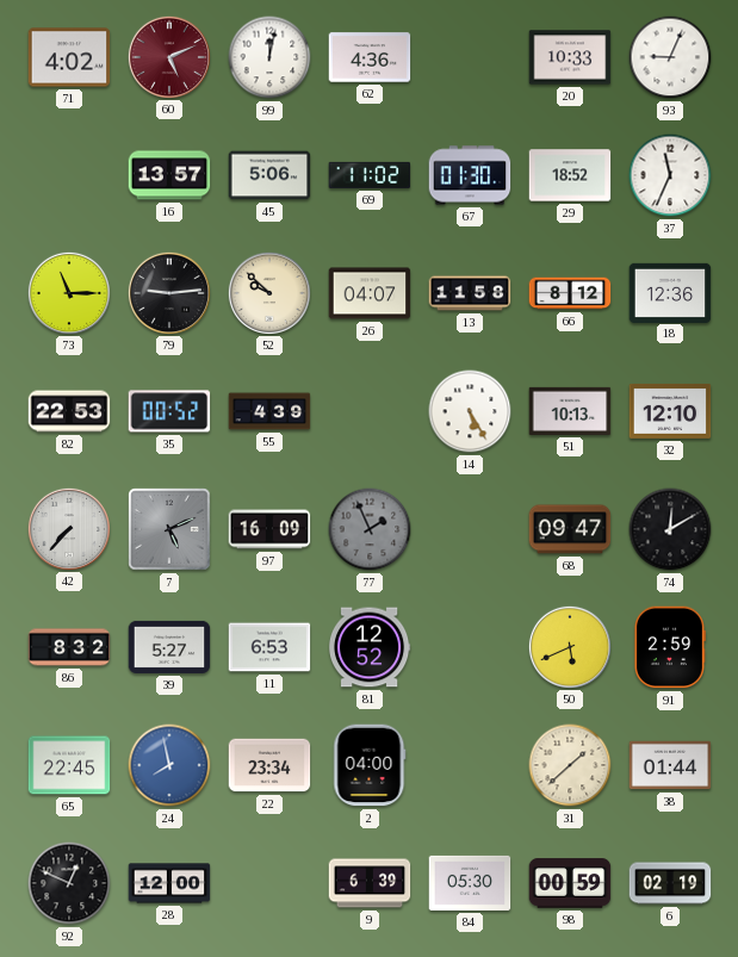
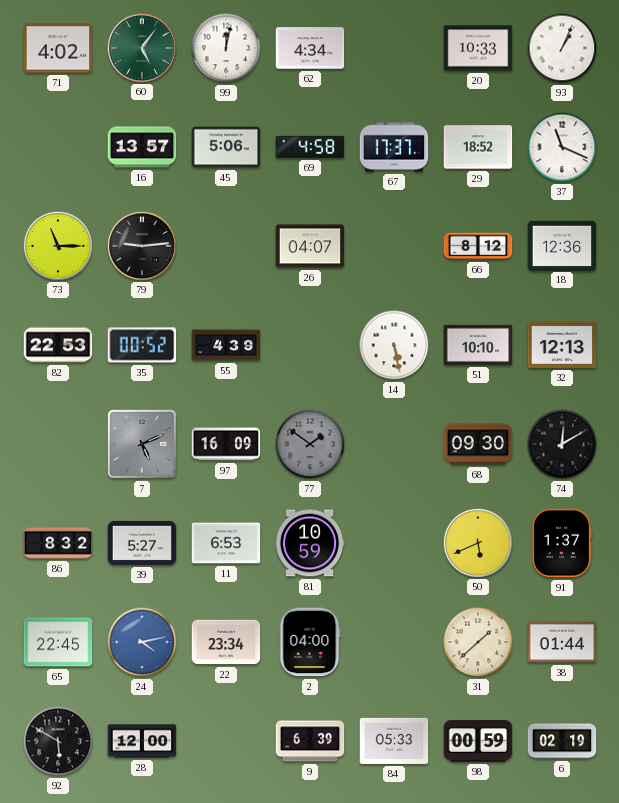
60: 5:11 -> 5:06 (141, 47)
60 dial: burgundy -> green (141, 47)
62: 4:36 -> 4:34 (310, 48)
93: 9:04 -> 1:04 (562, 48)
69: 11:02 -> 4:58 (310, 147)
67: 01:30 -> 17:37 (394, 147)
37: 11:34 -> 11:19 (562, 147)
52: 9:52 -> none (268, 292)
13: 11:58 -> none (470, 293)
14: 5:25 -> 5:28 (394, 345)
51: 10:13 -> 10:10 (478, 345)
32: 12:10 -> 12:13 (562, 345)
42: 7:37 -> none (68, 528)
77: 1:56 -> 1:51 (310, 444)
68: 09:47 -> 09:30 (478, 444)
81: 12:52 -> 10:59 (310, 543)
91: 2:59 -> 1:37 (561, 543)
24: 7:58 -> 4:13 (142, 642)
92: 12:49 -> 5:50 (58, 741)
84: 05:30 -> 05:33 (394, 741)
